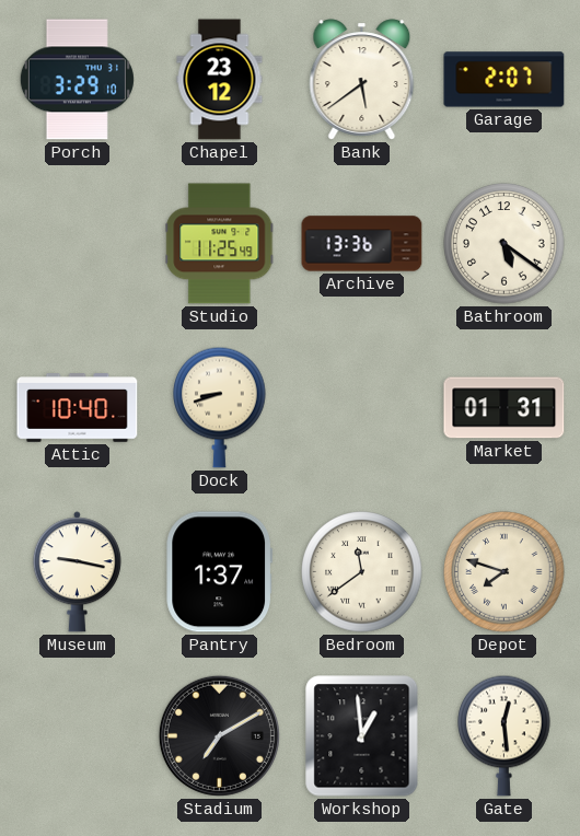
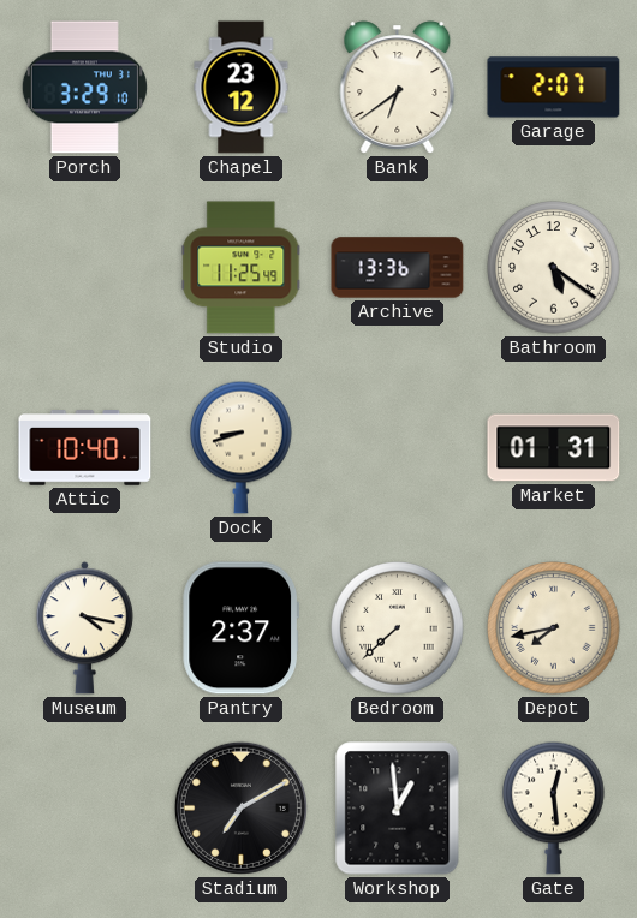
Bank: 5:39 -> 6:39 (398, 88)
Museum: 9:17 -> 4:17 (84, 628)
Pantry: 1:37 -> 2:37 (240, 628)
Bedroom: 11:39 -> 7:38 (398, 628)
Depot: 7:48 -> 7:43 (554, 628)
